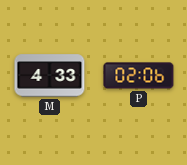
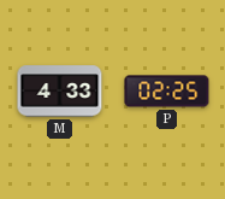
P: 02:06 -> 02:25 (167, 92)
